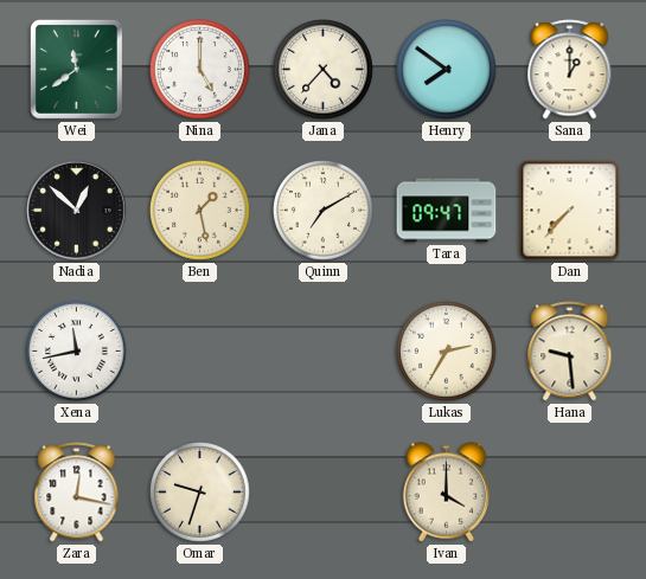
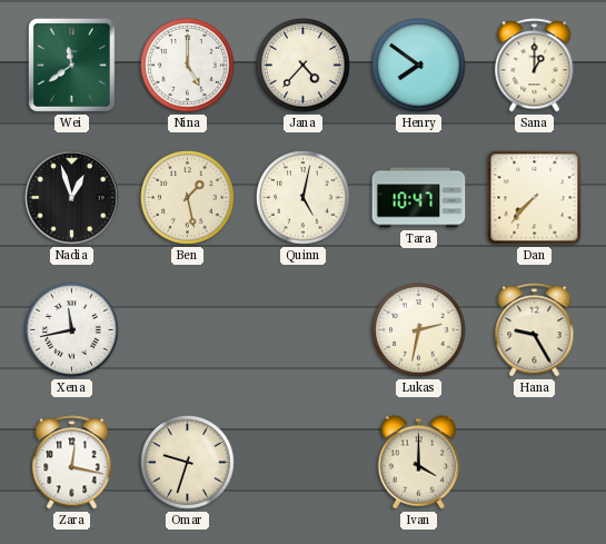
Nadia: 12:52 -> 12:57 (72, 198)
Quinn: 7:10 -> 5:02 (304, 198)
Tara: 09:47 -> 10:47 (419, 198)
Lukas: 2:35 -> 2:32 (419, 330)
Hana: 9:29 -> 9:25 (535, 330)
